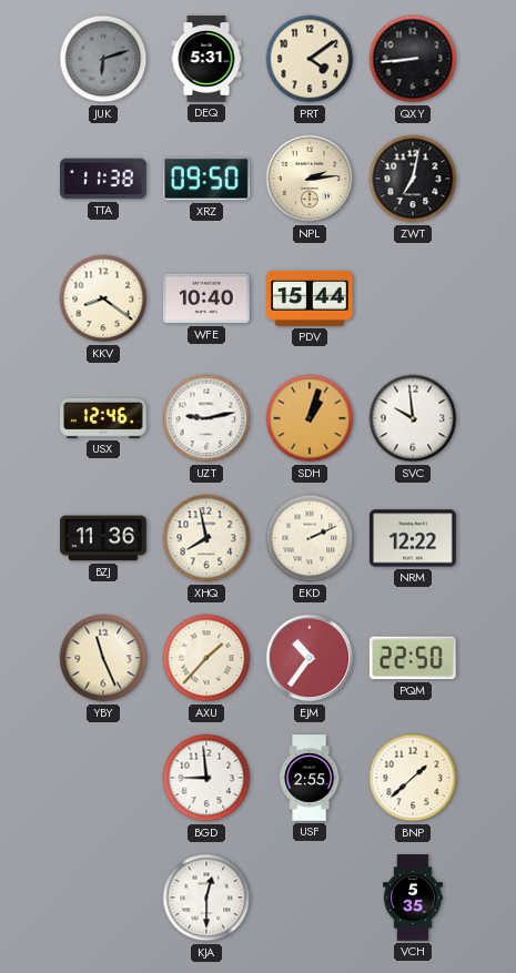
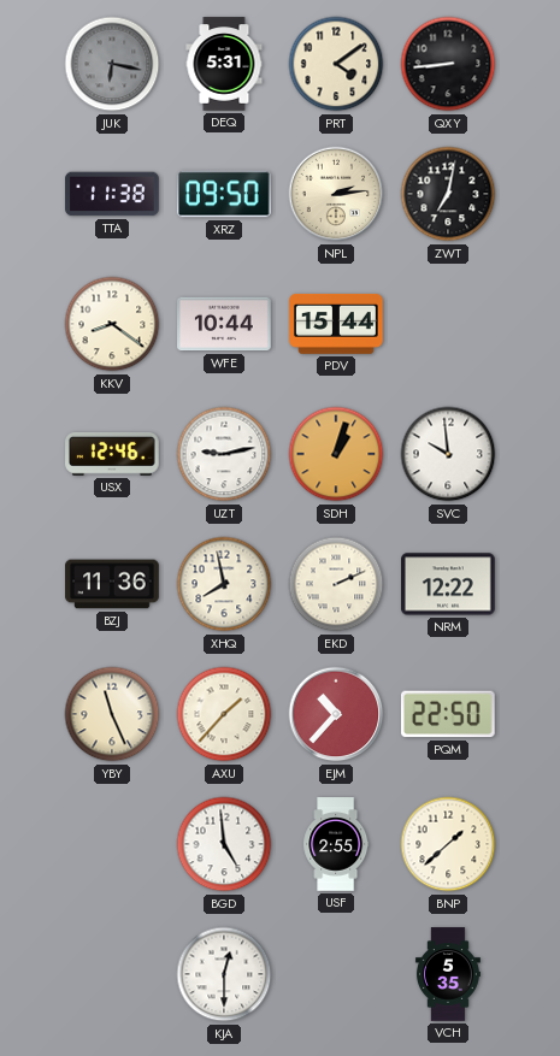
JUK: 6:12 -> 6:17 (112, 64)
WFE: 10:40 -> 10:44 (224, 324)
EJM: 10:36 -> 10:37 (336, 714)
BGD: 8:59 -> 4:59 (224, 844)
